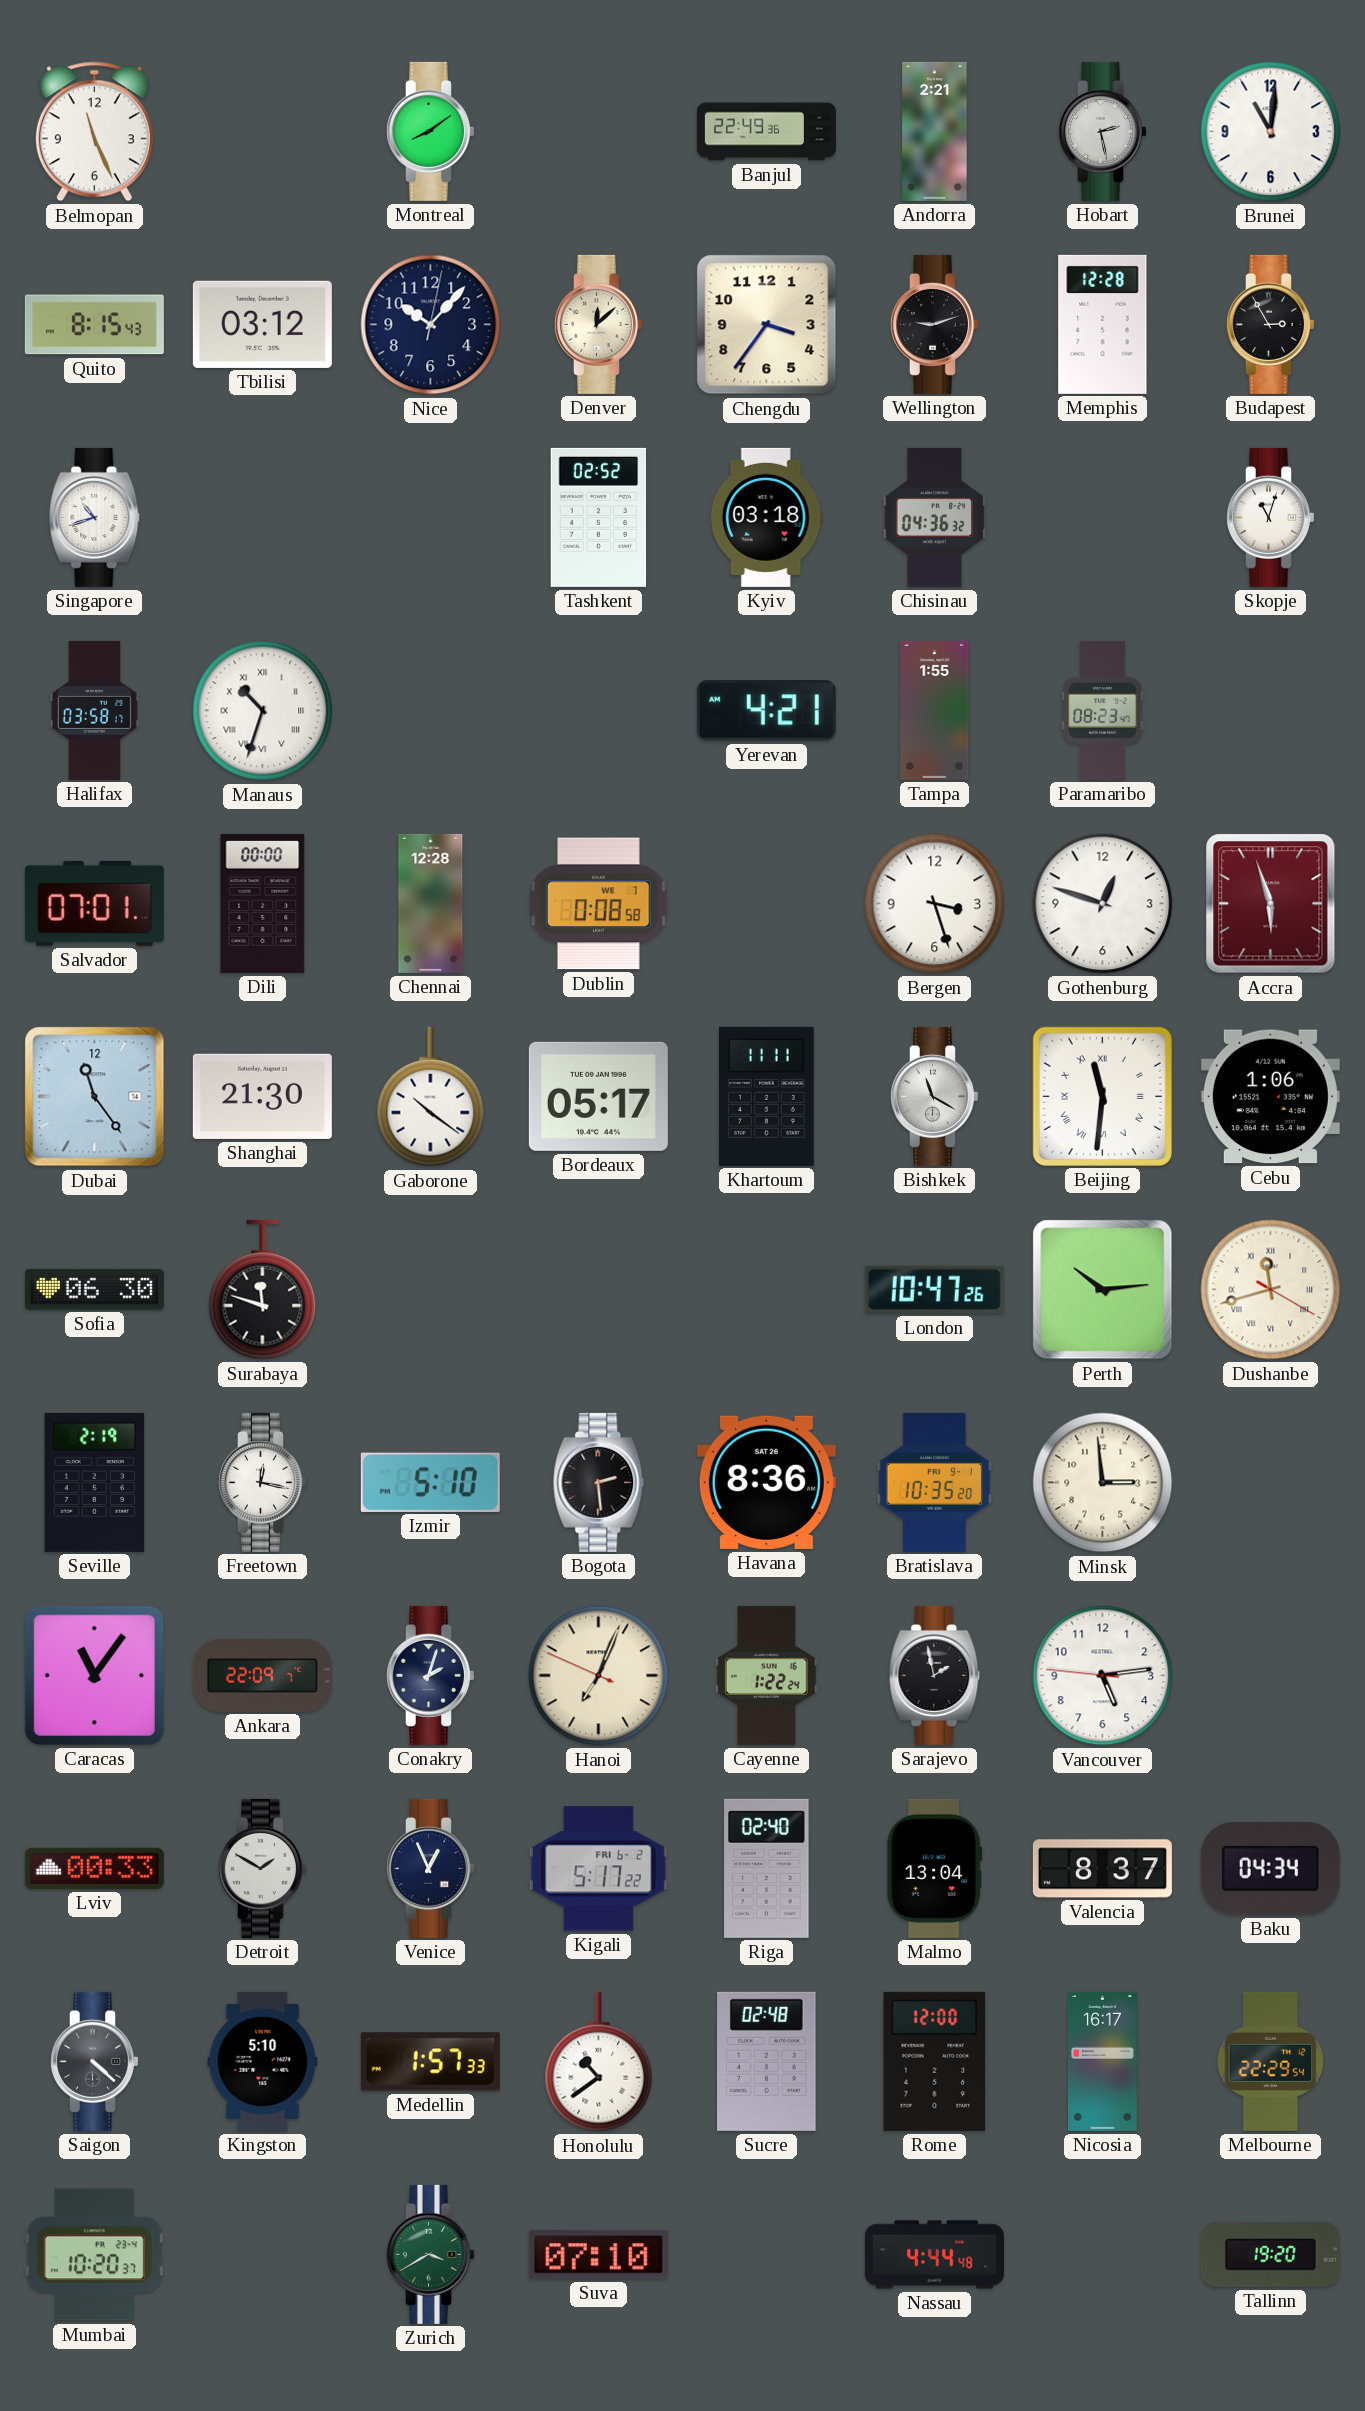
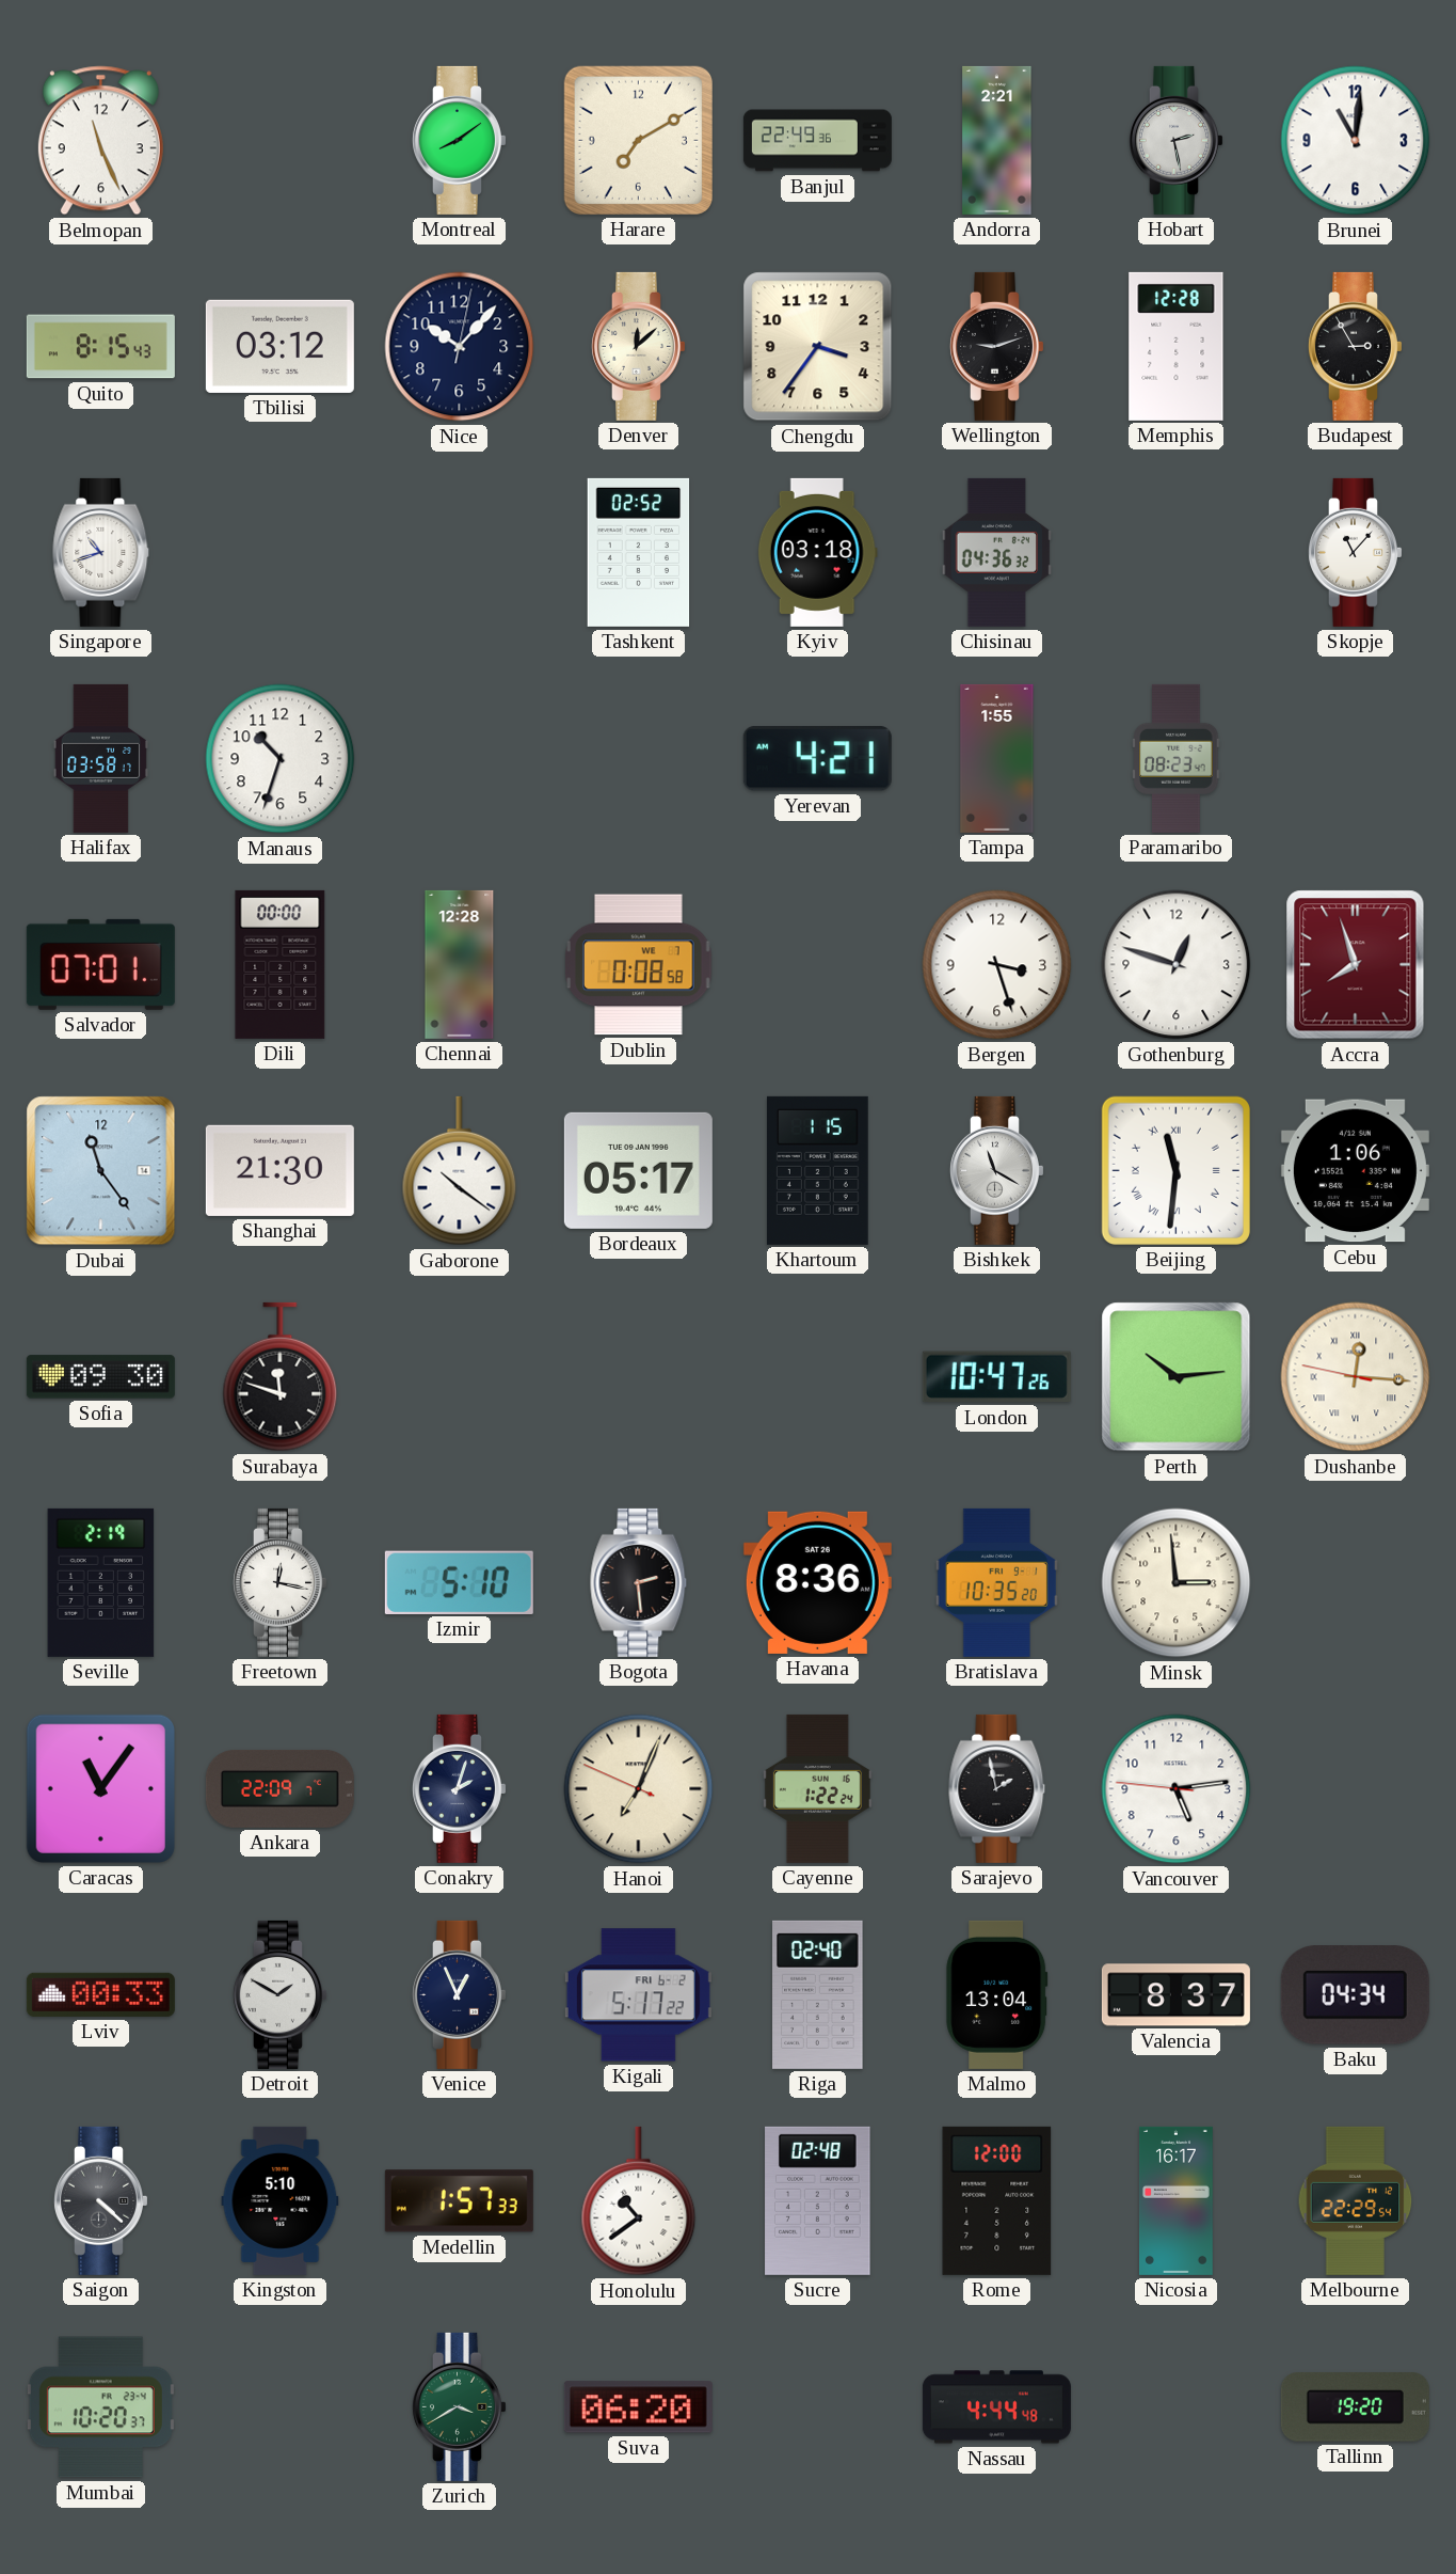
Harare: none -> 7:10 (638, 140)
Skopje: 11:03 -> 11:07 (1355, 552)
Manaus numerals: Roman -> Arabic (281, 759)
Accra: 5:57 -> 7:57 (1356, 965)
Khartoum: 11:11 -> 1:15 (817, 1170)
Sofia: 06:30 -> 09:30 (100, 1377)
Dushanbe: 11:42 -> 12:15 (1356, 1377)
Suva: 07:10 -> 06:20 (638, 2407)
